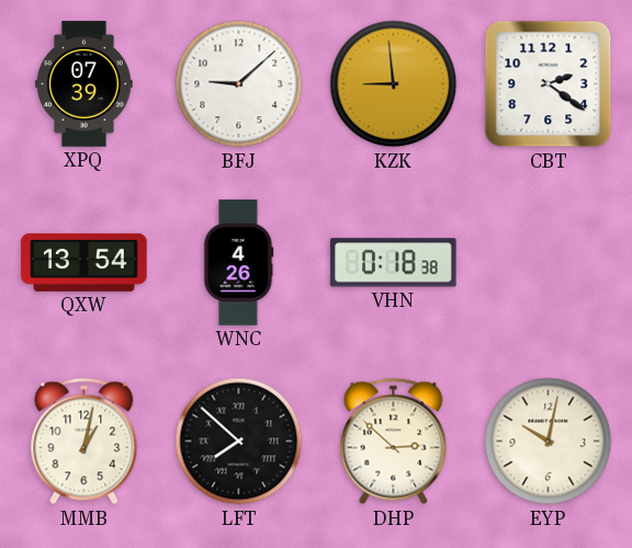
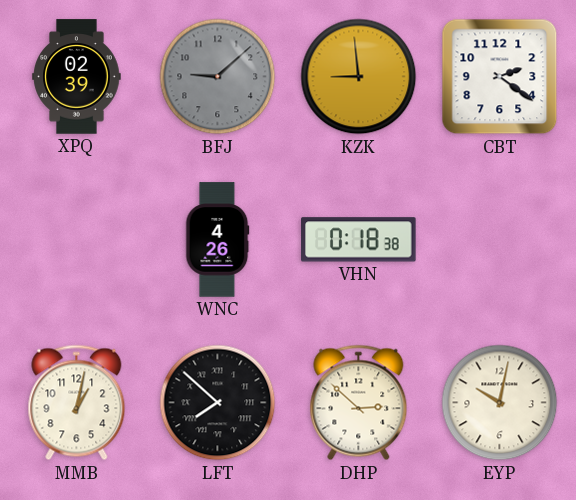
XPQ: 07:39 -> 02:39 (77, 77)
BFJ dial: white -> grey (218, 77)
QXW: 13:54 -> none (84, 262)
